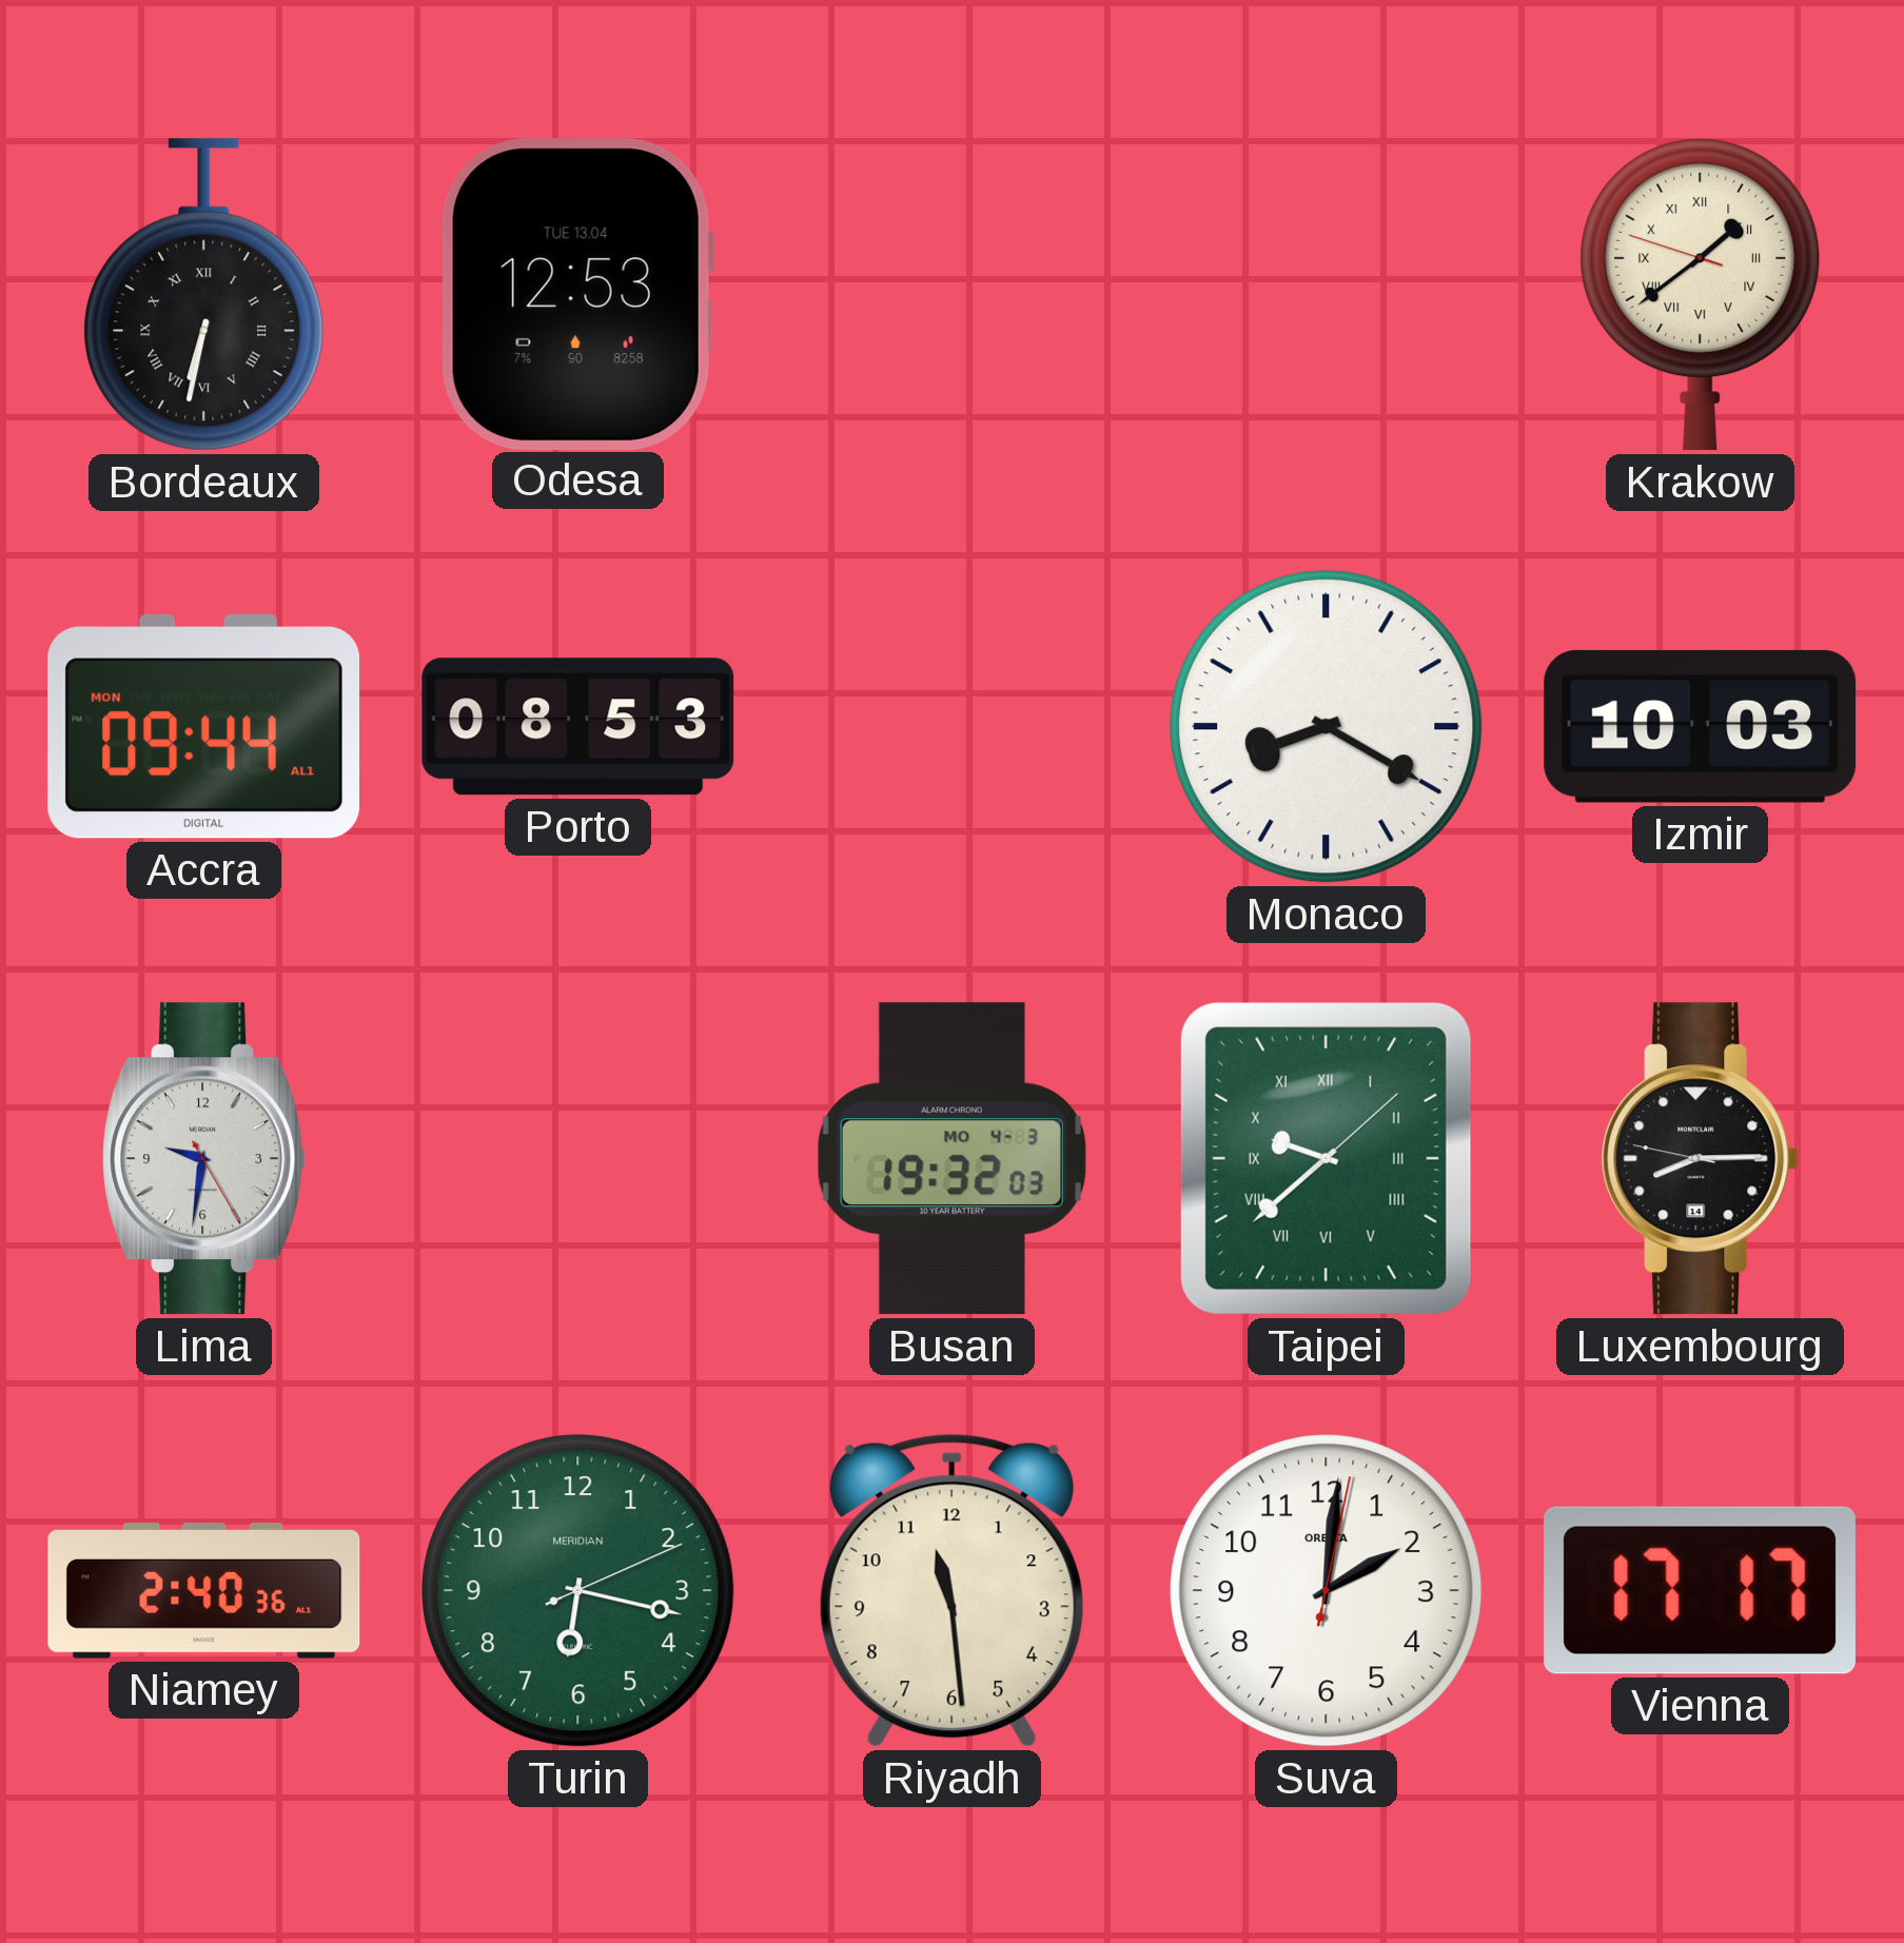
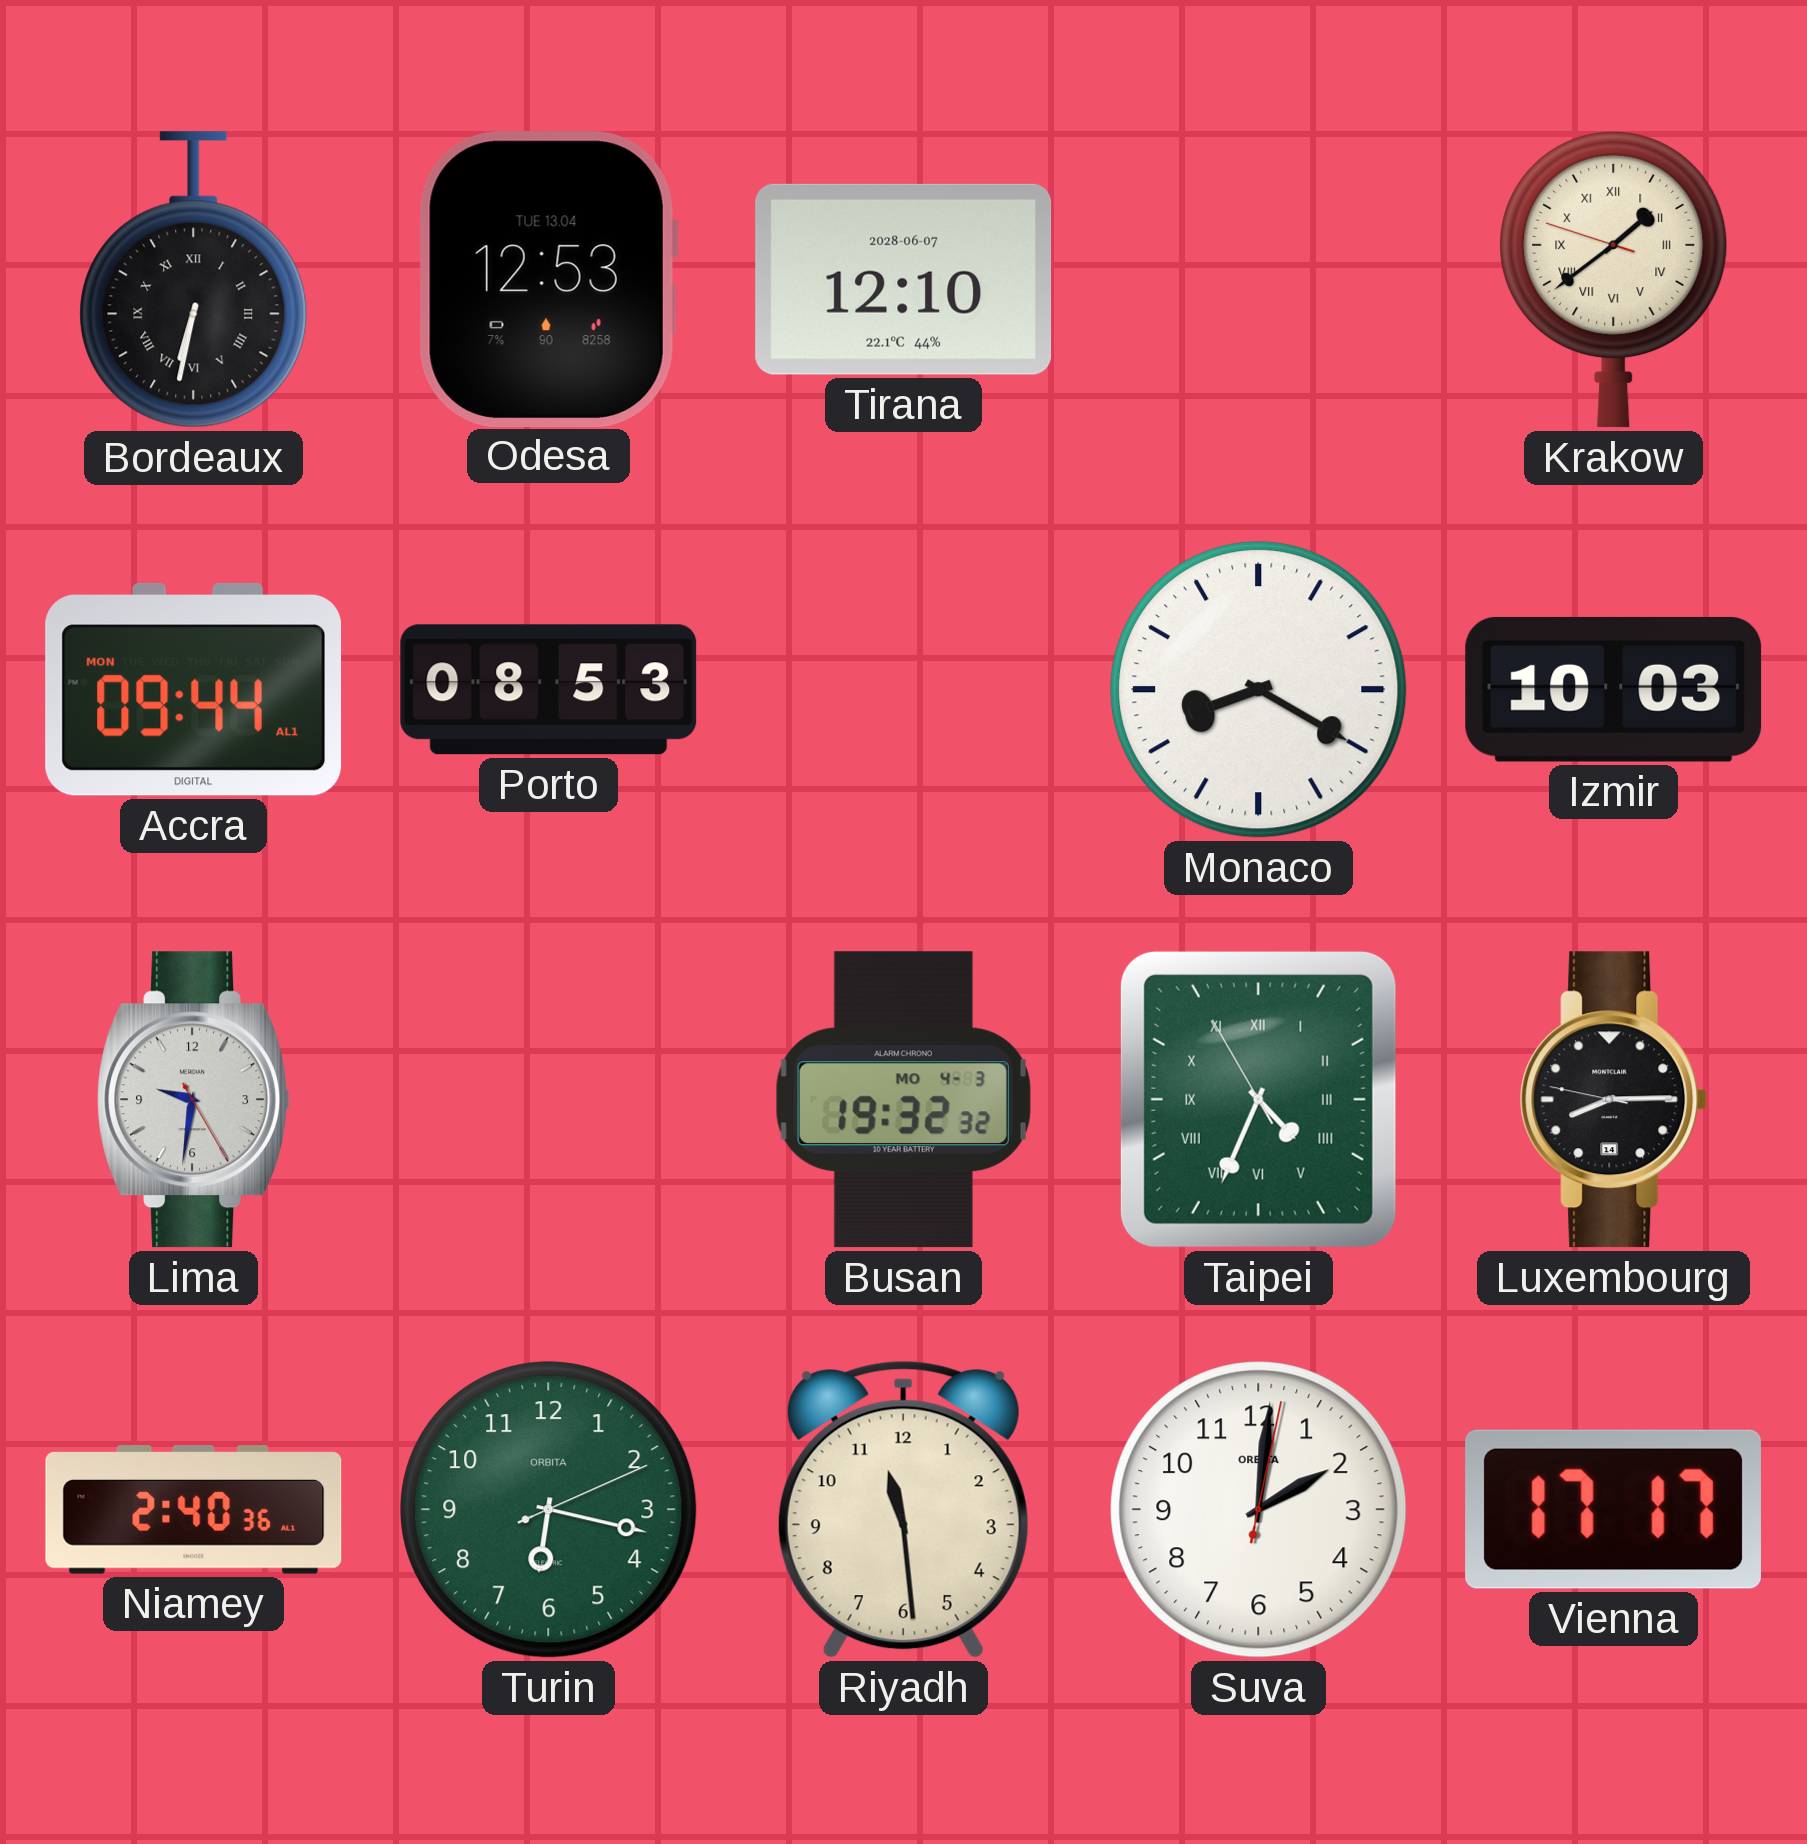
Tirana: none -> 12:10 (904, 279)
Busan: 19:32:03 -> 19:32:32 (903, 1100)
Taipei: 9:38 -> 4:33 (1258, 1099)
Turin brand: MERIDIAN -> ORBITA (549, 1510)
